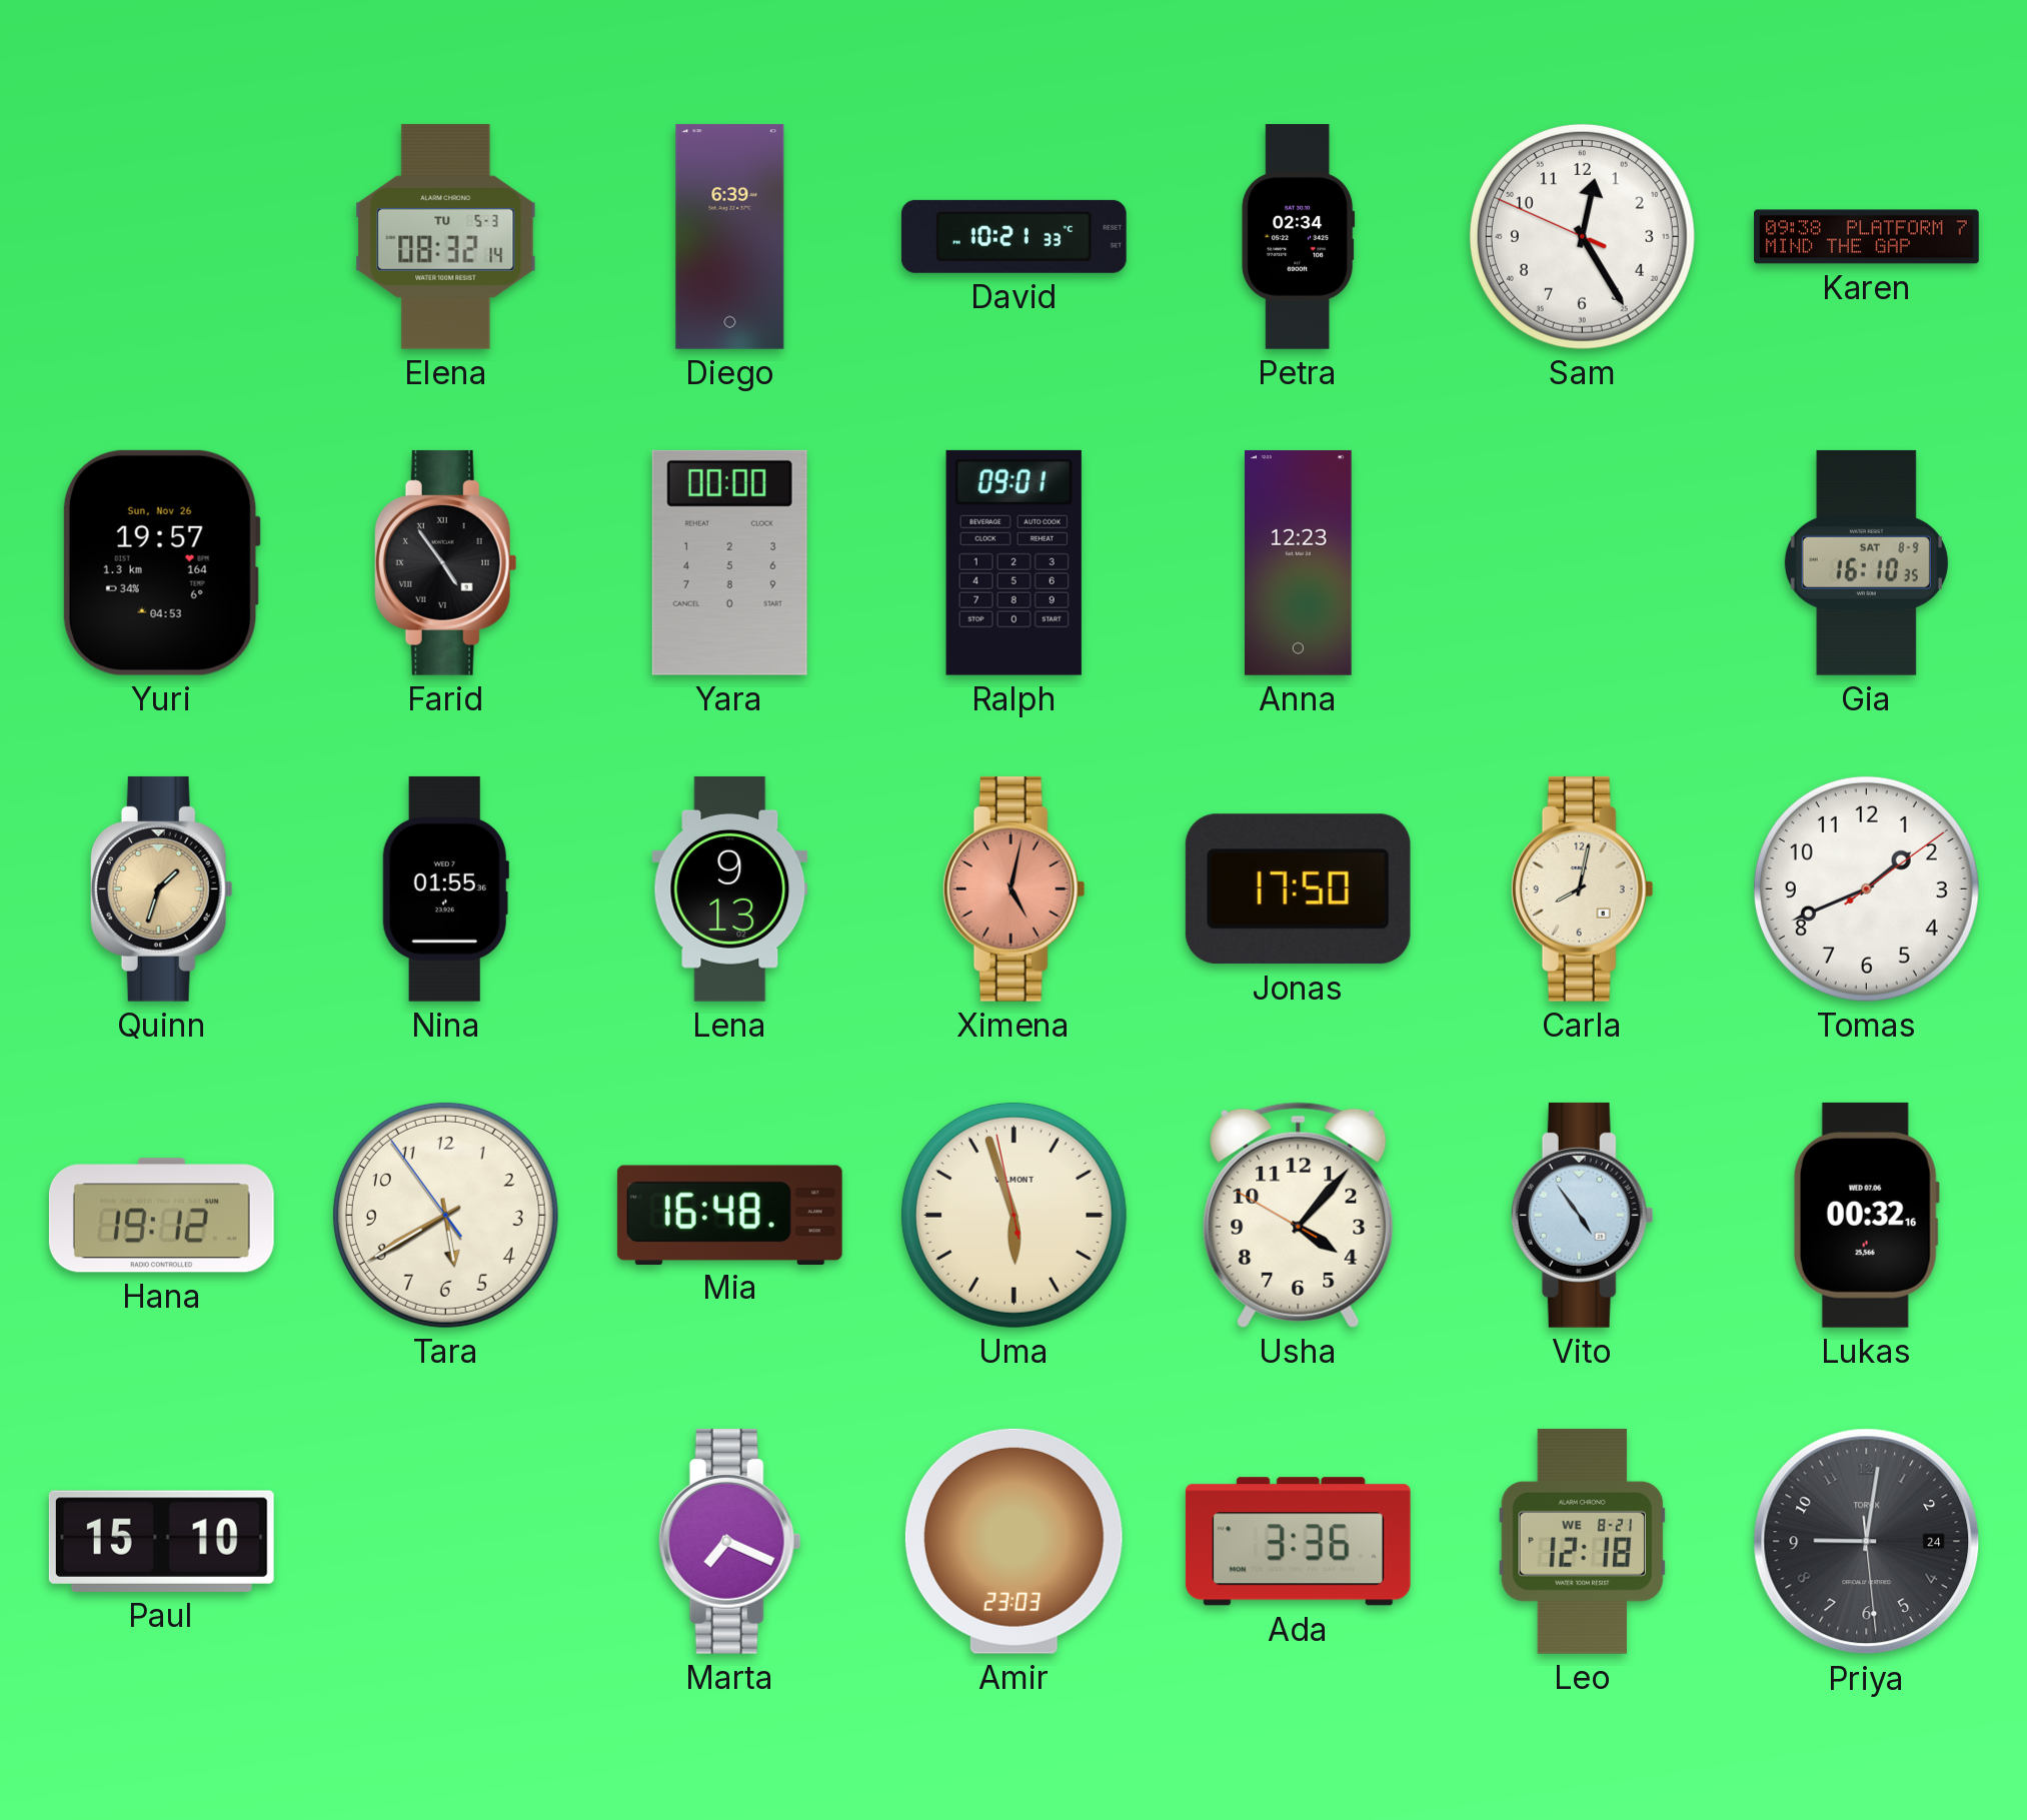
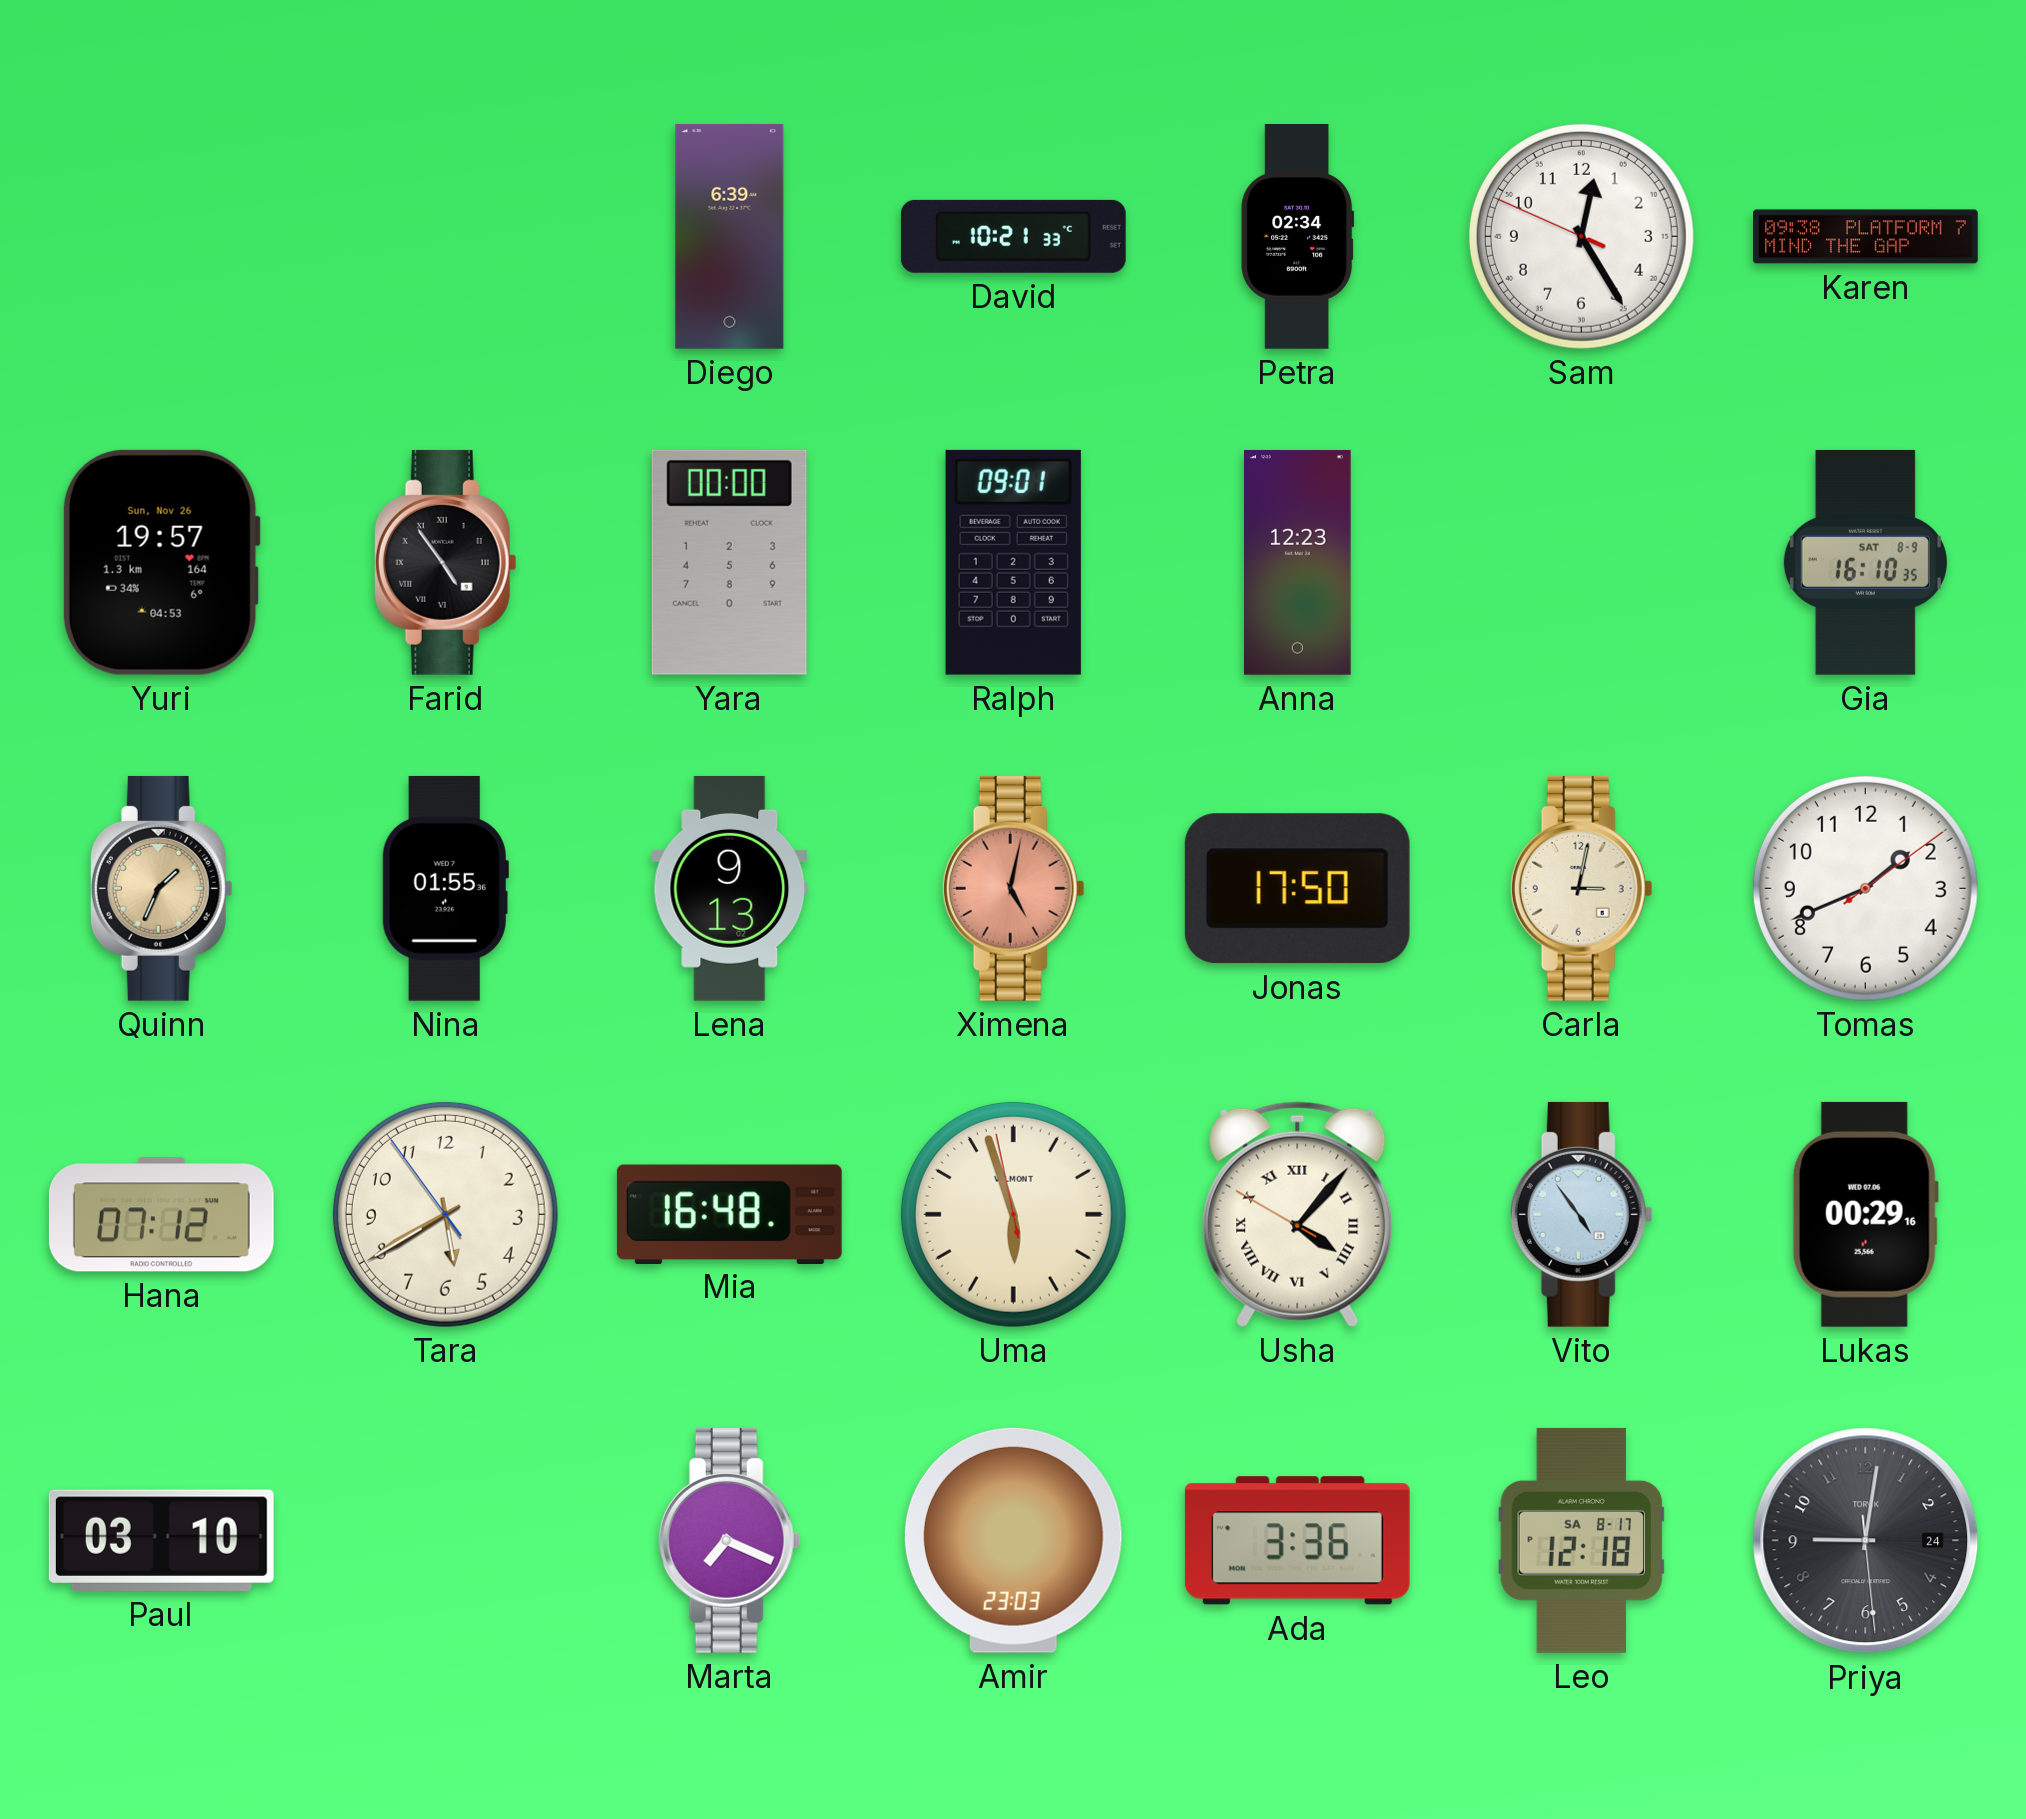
Elena: 08:32 -> none (446, 236)
Quinn: 1:33 -> 1:34 (161, 888)
Carla: 8:02 -> 3:02 (1581, 888)
Hana: 19:12 -> 07:12 (161, 1215)
Usha numerals: Arabic -> Roman (1298, 1214)
Lukas: 00:32 -> 00:29 (1865, 1214)
Paul: 15:10 -> 03:10 (161, 1540)
Leo date: WE 8-21 -> SA 8-17 (1582, 1540)
